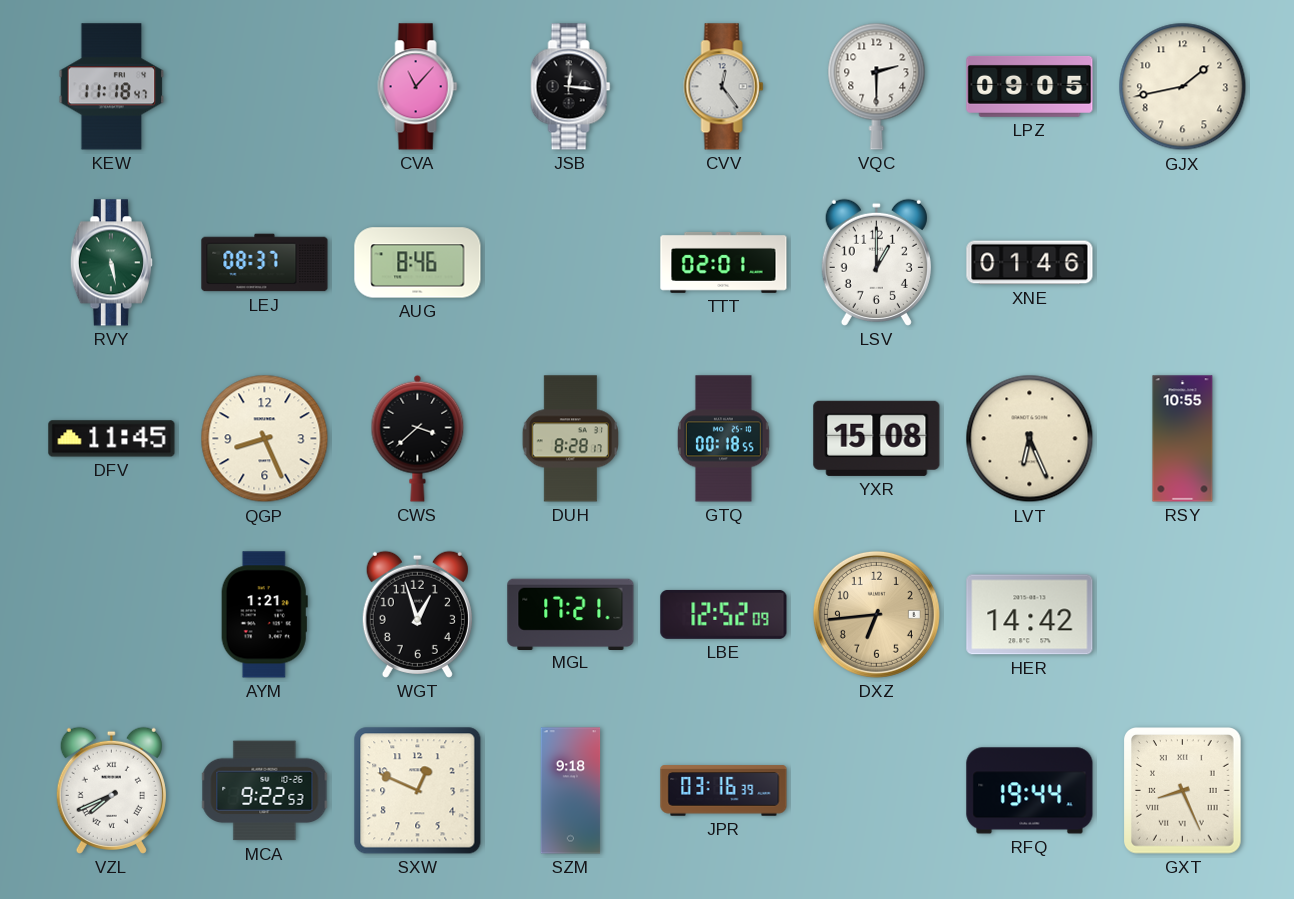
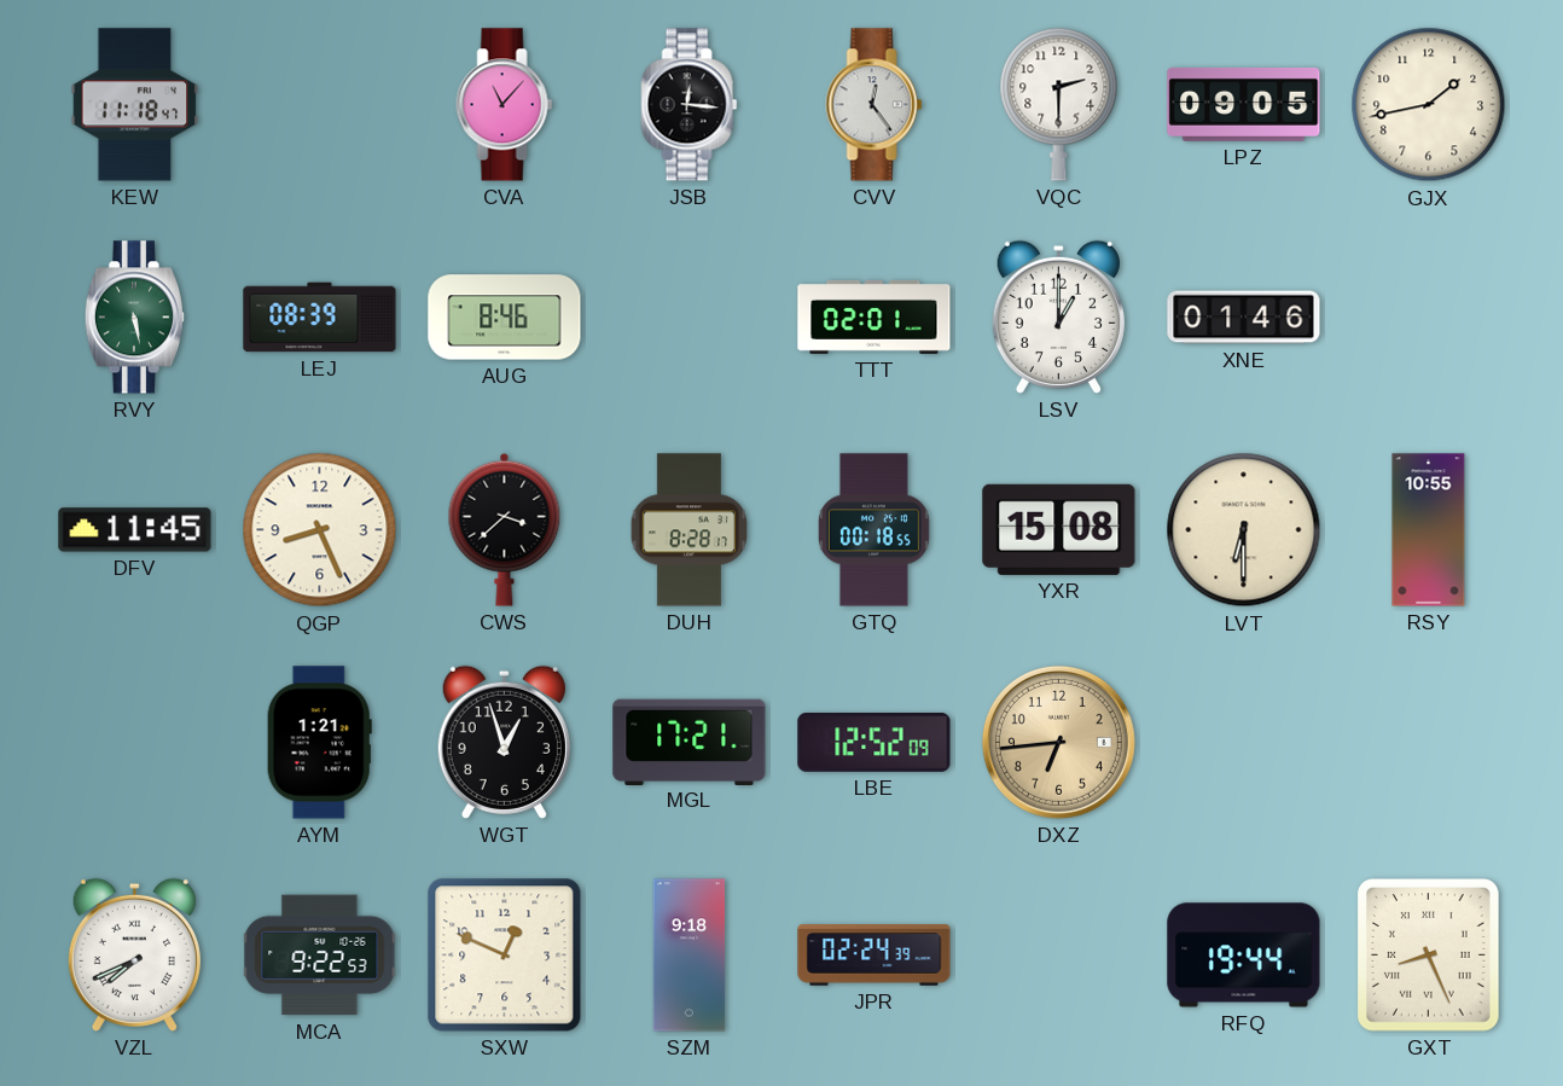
LEJ: 08:37 -> 08:39 (320, 318)
LVT: 6:26 -> 6:30 (1244, 530)
HER: 14:42 -> none (1030, 615)
JPR: 03:16 -> 02:24 (875, 956)
